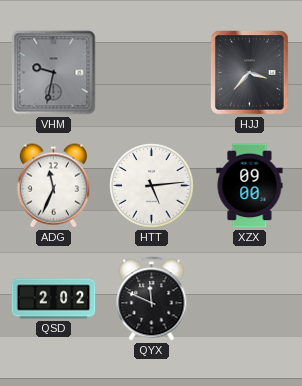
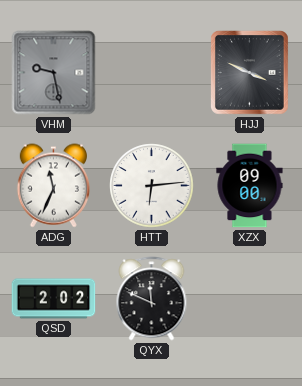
VHM: 9:32 -> 9:28 (54, 73)
HJJ: 3:37 -> 3:49 (250, 73)
HTT: 5:14 -> 6:14 (152, 186)
